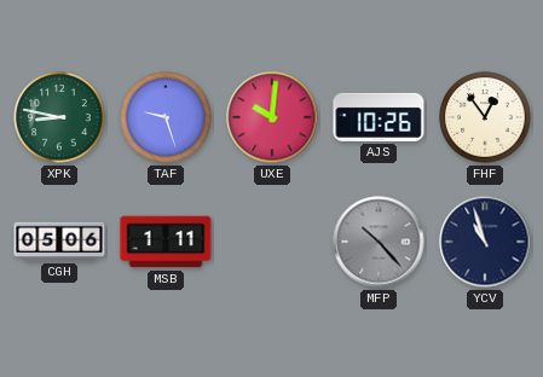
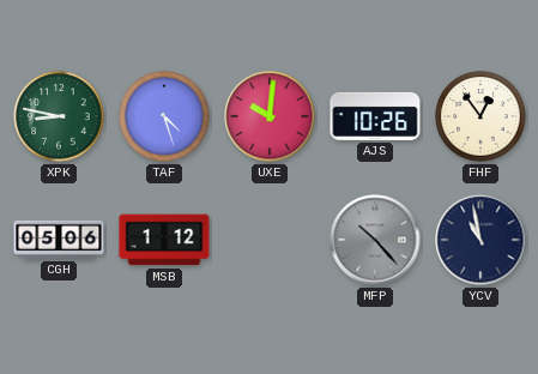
TAF: 9:27 -> 4:27 (164, 116)
MSB: 1:11 -> 1:12 (164, 240)
YCV: 10:57 -> 10:58 (480, 240)
